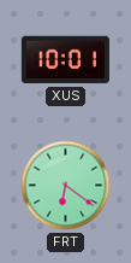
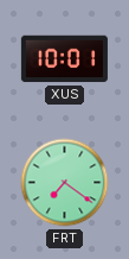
FRT: 6:21 -> 7:21 (65, 183)
